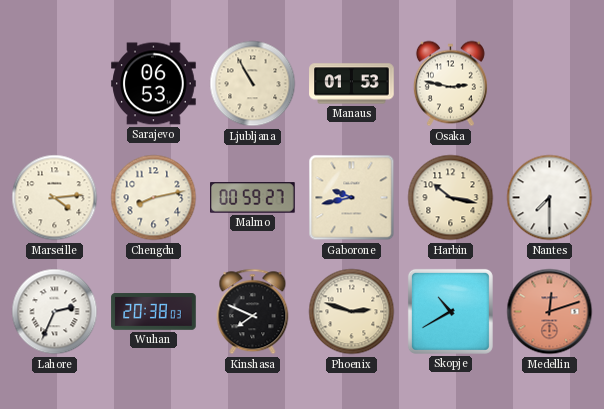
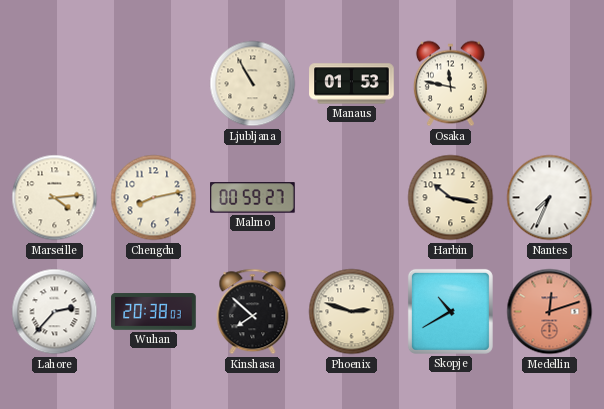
Sarajevo: 06:53 -> none (154, 84)
Osaka: 2:47 -> 11:47 (450, 84)
Gaborone: 9:43 -> none (352, 198)
Nantes: 7:30 -> 7:34 (550, 198)
Lahore: 2:34 -> 2:37 (55, 312)
Kinshasa: 7:49 -> 7:52 (253, 312)
